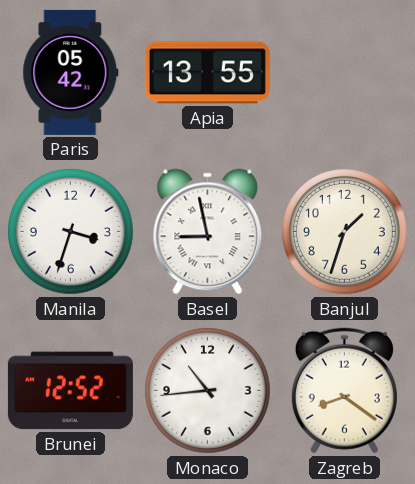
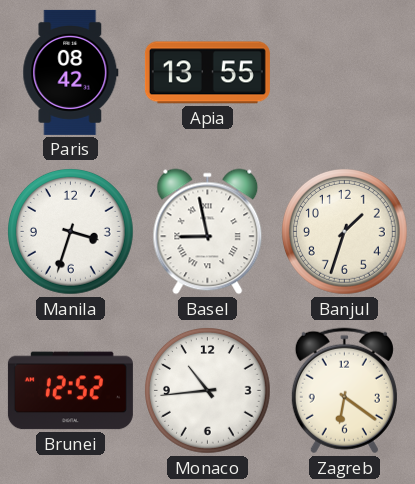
Paris: 05:42 -> 08:42 (71, 72)
Zagreb: 8:21 -> 6:21 (344, 391)
